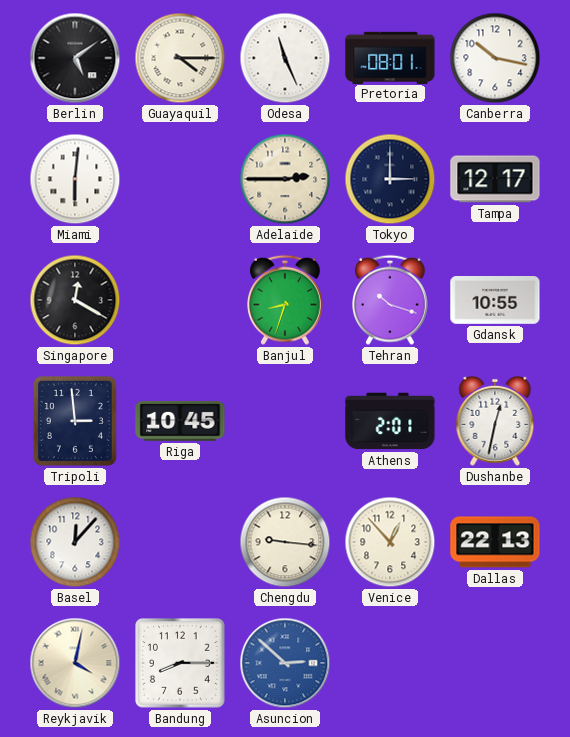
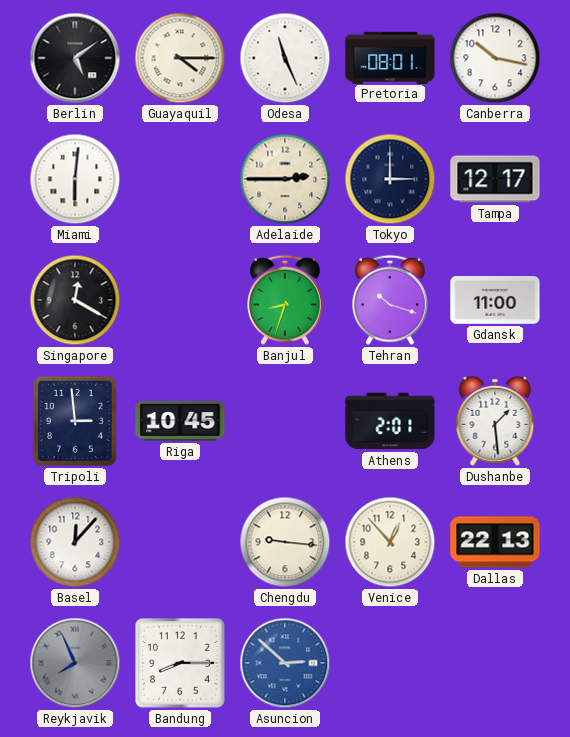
Gdansk: 10:55 -> 11:00 (495, 301)
Dushanbe: 12:32 -> 1:29 (495, 421)
Reykjavik: 4:02 -> 7:56 (75, 663)
Reykjavik dial: cream -> grey (75, 663)
